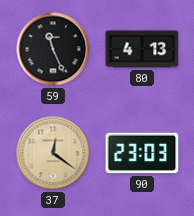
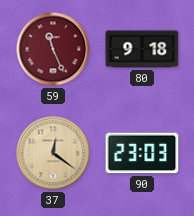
59 dial: black -> burgundy (53, 49)
80: 4:13 -> 9:18 (142, 49)
